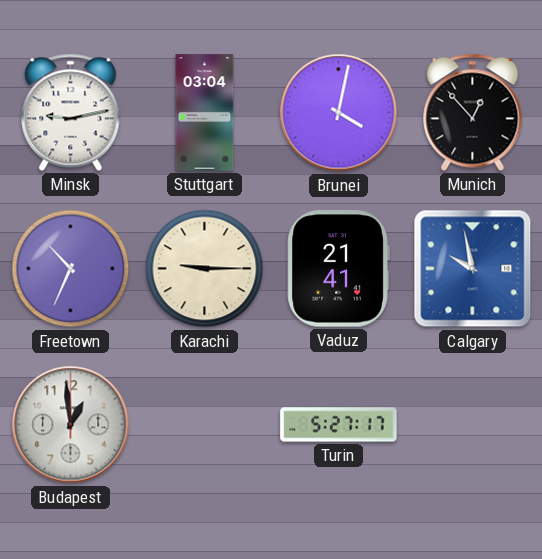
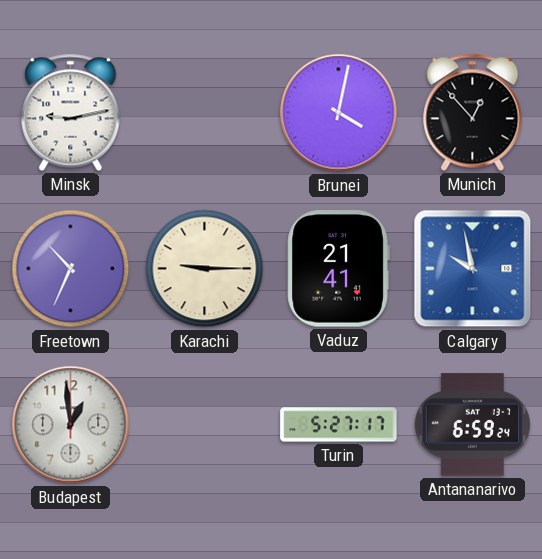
Stuttgart: 03:04 -> none (205, 113)
Antananarivo: none -> 6:59 (472, 425)
